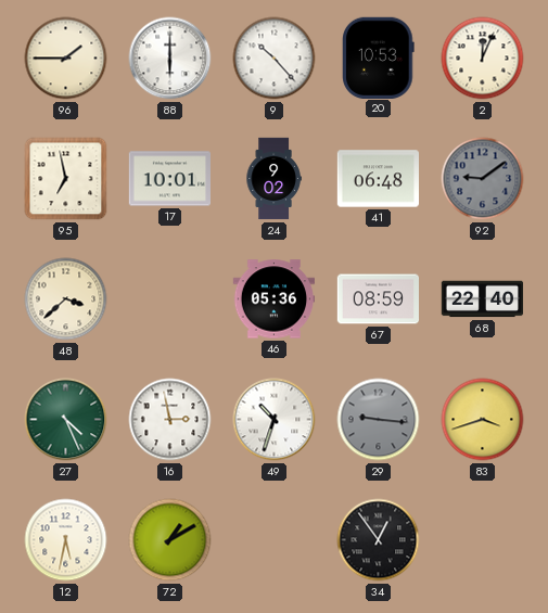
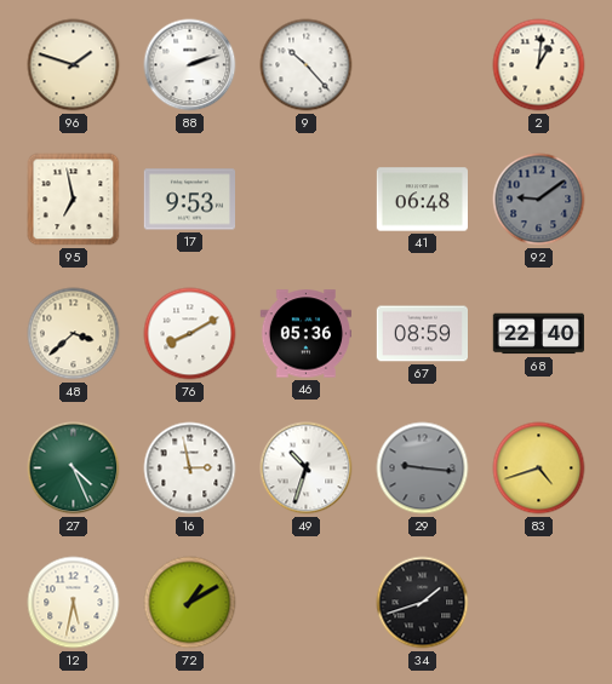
96: 1:45 -> 1:48 (74, 65)
88: 6:00 -> 2:12 (190, 65)
20: 10:53 -> none (379, 58)
2: 12:04 -> 1:01 (539, 65)
17: 10:01 -> 9:53 (189, 200)
24: 9:02 -> none (273, 179)
76: none -> 8:10 (190, 334)
83: 3:42 -> 4:42 (539, 469)
34: 12:54 -> 1:42 (423, 603)
